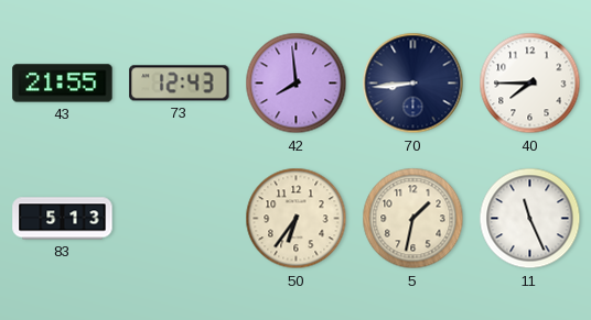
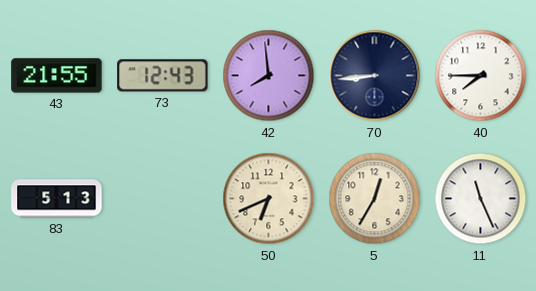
50: 6:36 -> 6:41 (269, 199)
5: 1:32 -> 12:35 (375, 199)
